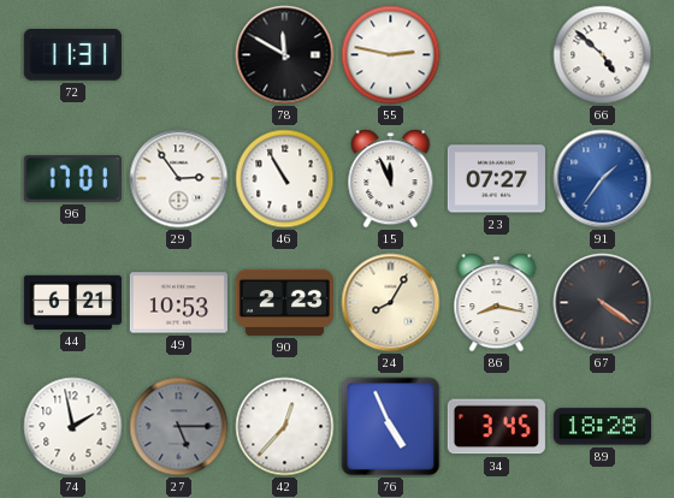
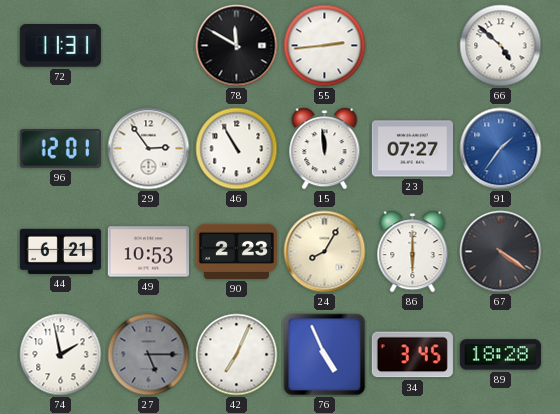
55: 2:47 -> 2:44 (325, 46)
96: 17:01 -> 12:01 (60, 149)
15: 11:56 -> 11:59 (325, 149)
86: 8:17 -> 6:00 (413, 252)
42: 12:37 -> 7:04 (237, 355)
